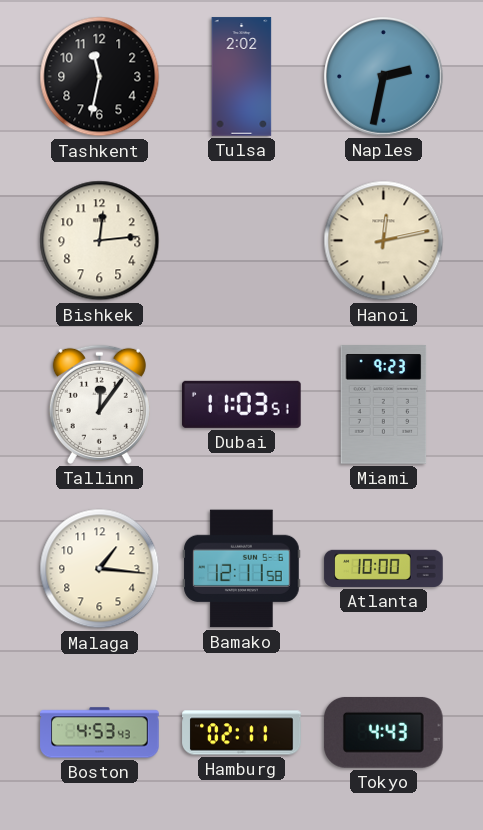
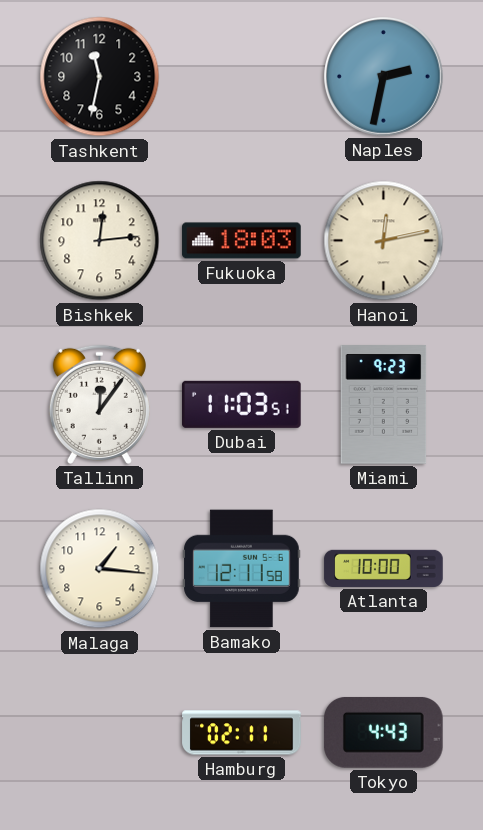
Tulsa: 2:02 -> none (242, 77)
Fukuoka: none -> 18:03 (242, 241)
Boston: 4:53 -> none (100, 733)
